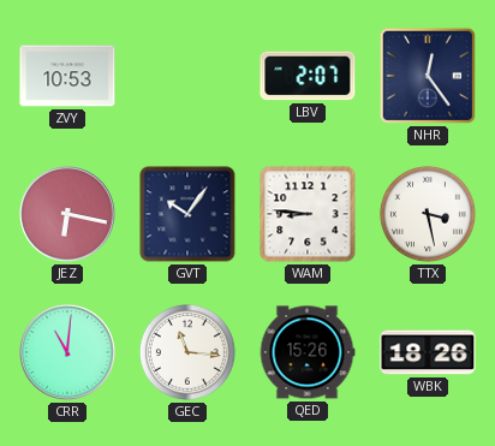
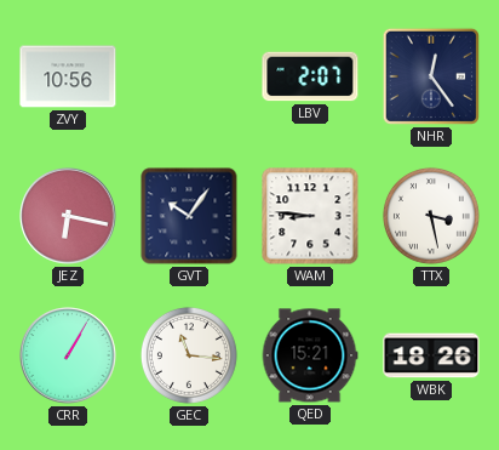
ZVY: 10:53 -> 10:56 (68, 76)
CRR: 11:01 -> 1:05 (68, 355)
QED: 15:26 -> 15:21 (310, 355)
